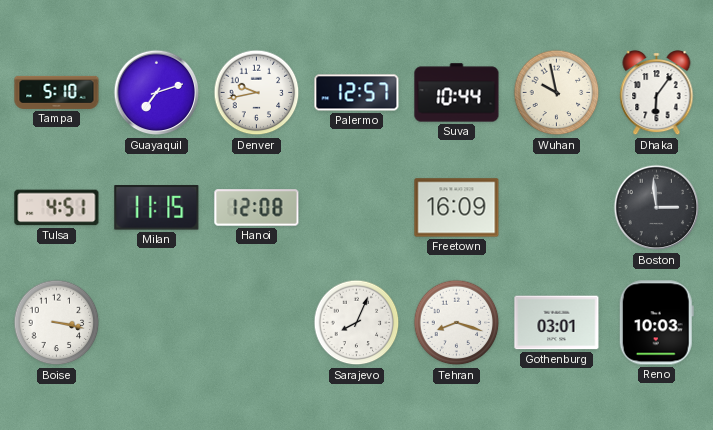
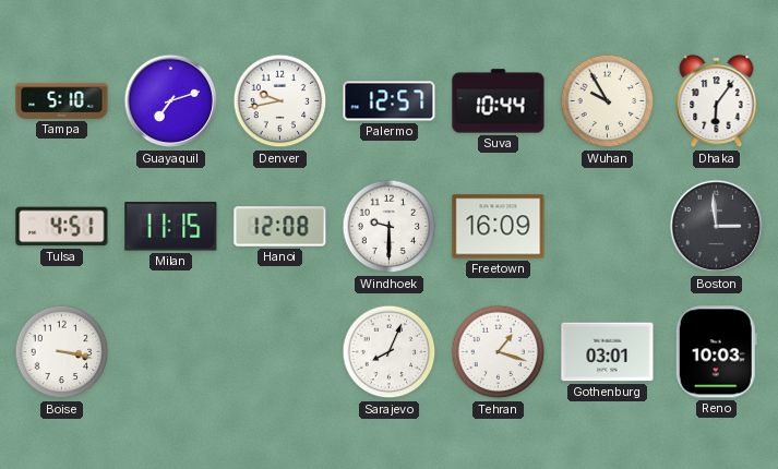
Wuhan: 9:58 -> 9:55 (608, 101)
Windhoek: none -> 9:30 (390, 227)
Tehran: 8:18 -> 1:18 (499, 352)
